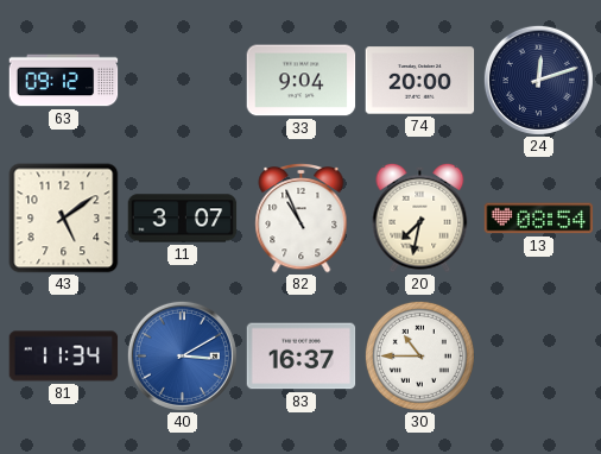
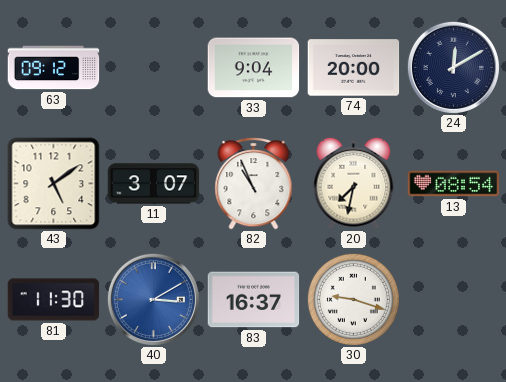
24: 12:12 -> 12:10 (453, 67)
81: 11:34 -> 11:30 (54, 300)
30: 10:45 -> 9:18 (353, 299)
